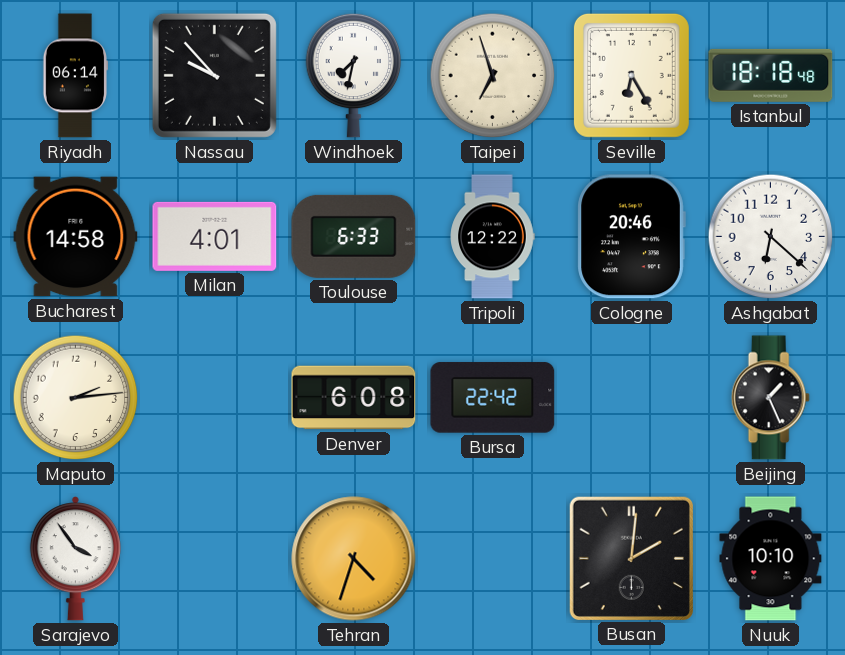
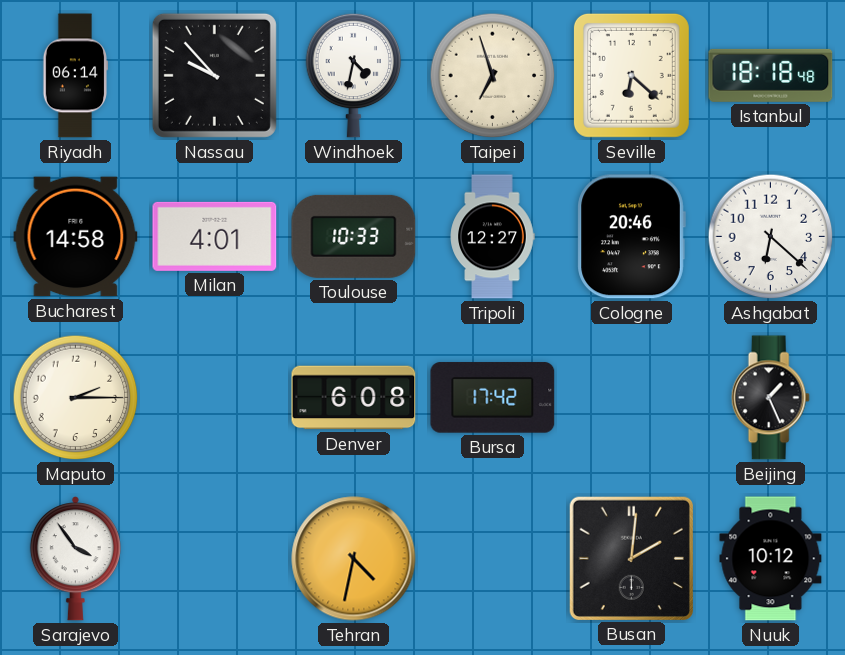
Windhoek: 7:32 -> 4:32 (354, 75)
Seville: 6:25 -> 6:22 (631, 75)
Toulouse: 6:33 -> 10:33 (354, 236)
Tripoli: 12:22 -> 12:27 (492, 237)
Maputo: 2:14 -> 2:15 (76, 398)
Bursa: 22:42 -> 17:42 (493, 398)
Tehran: 4:33 -> 4:32 (354, 559)
Nuuk: 10:10 -> 10:12 (771, 559)
